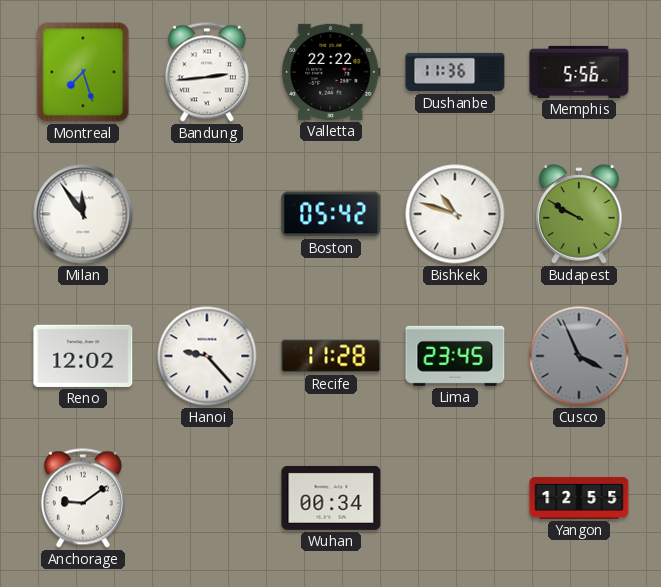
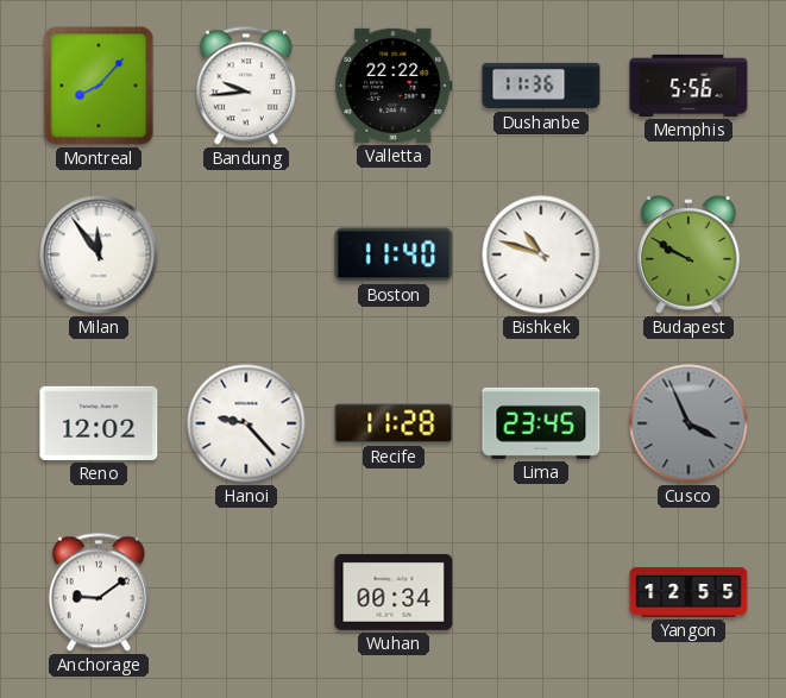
Montreal: 7:27 -> 8:07 (99, 86)
Bandung: 2:44 -> 9:44 (246, 86)
Boston: 05:42 -> 11:40 (394, 254)
